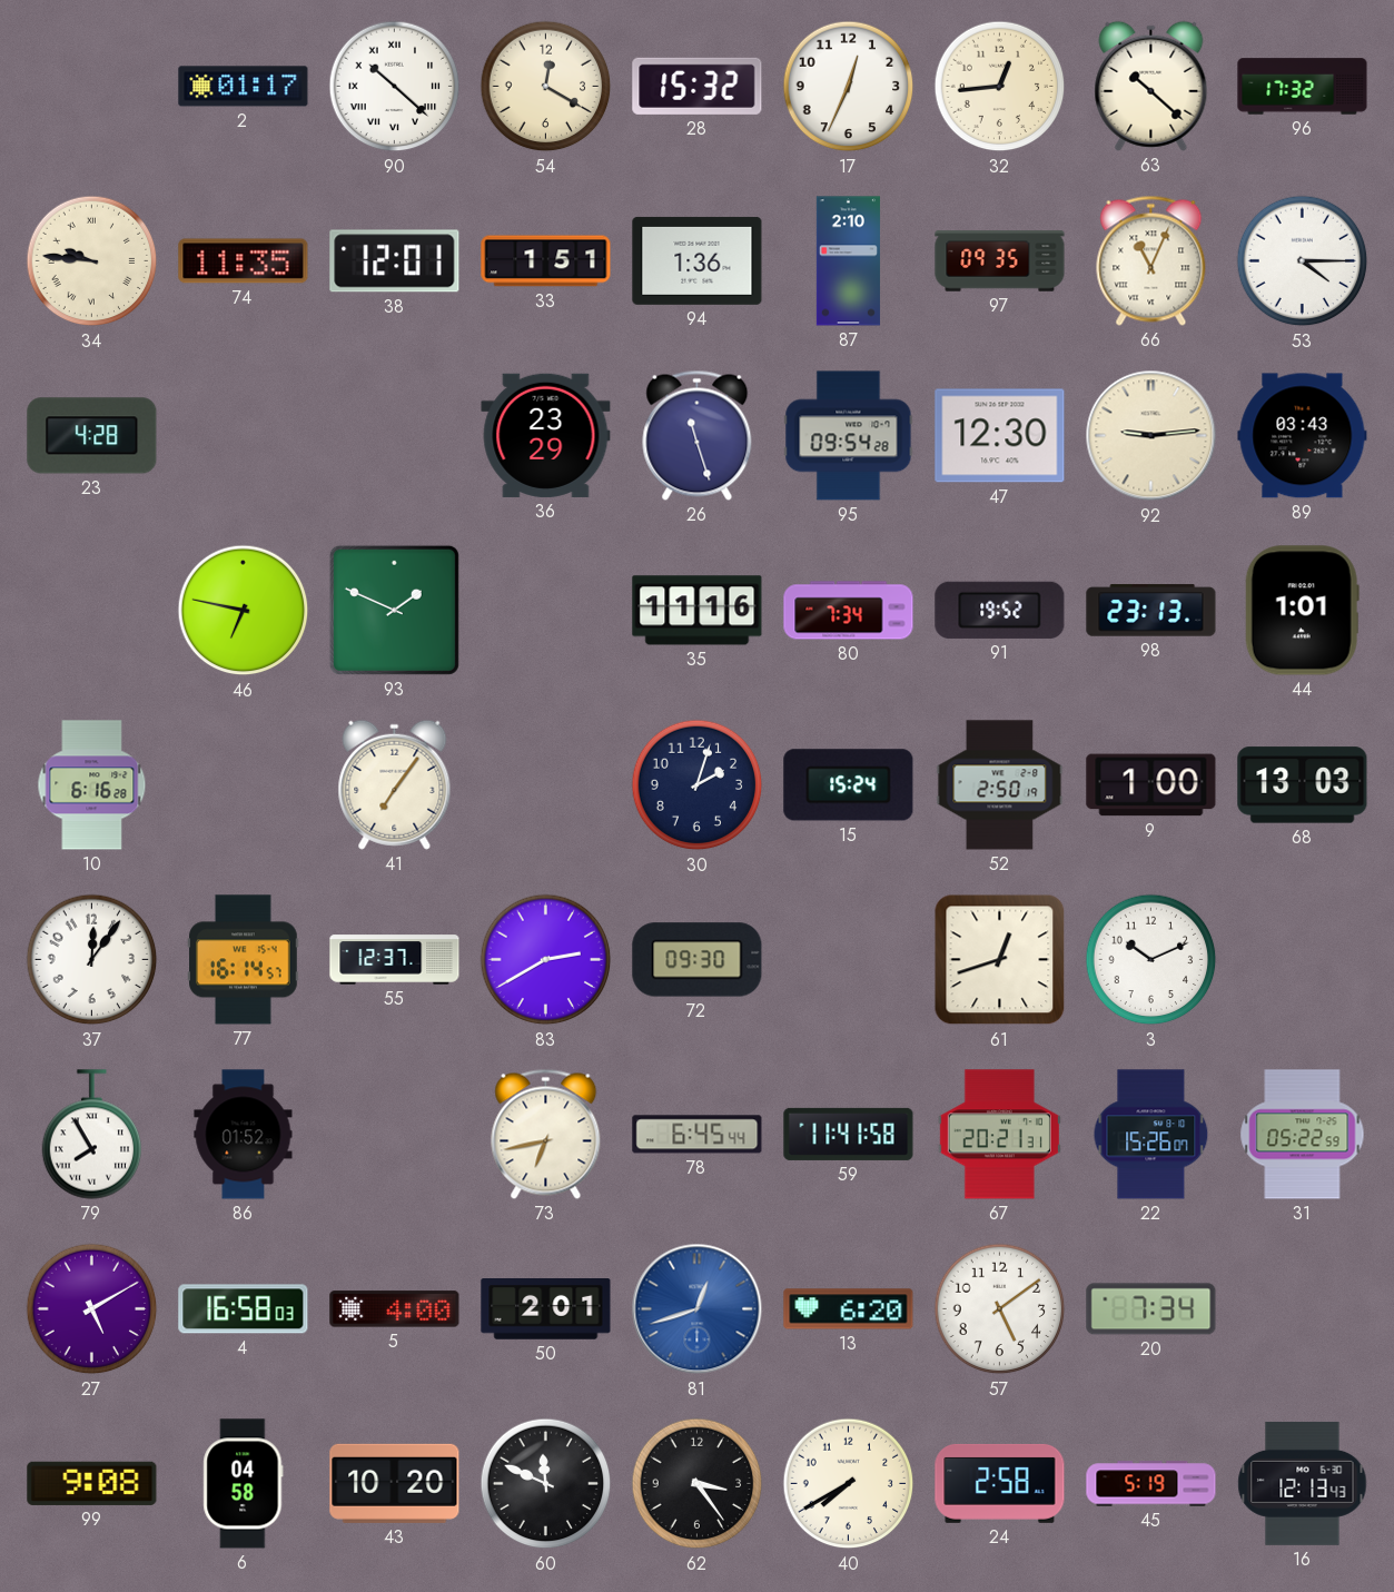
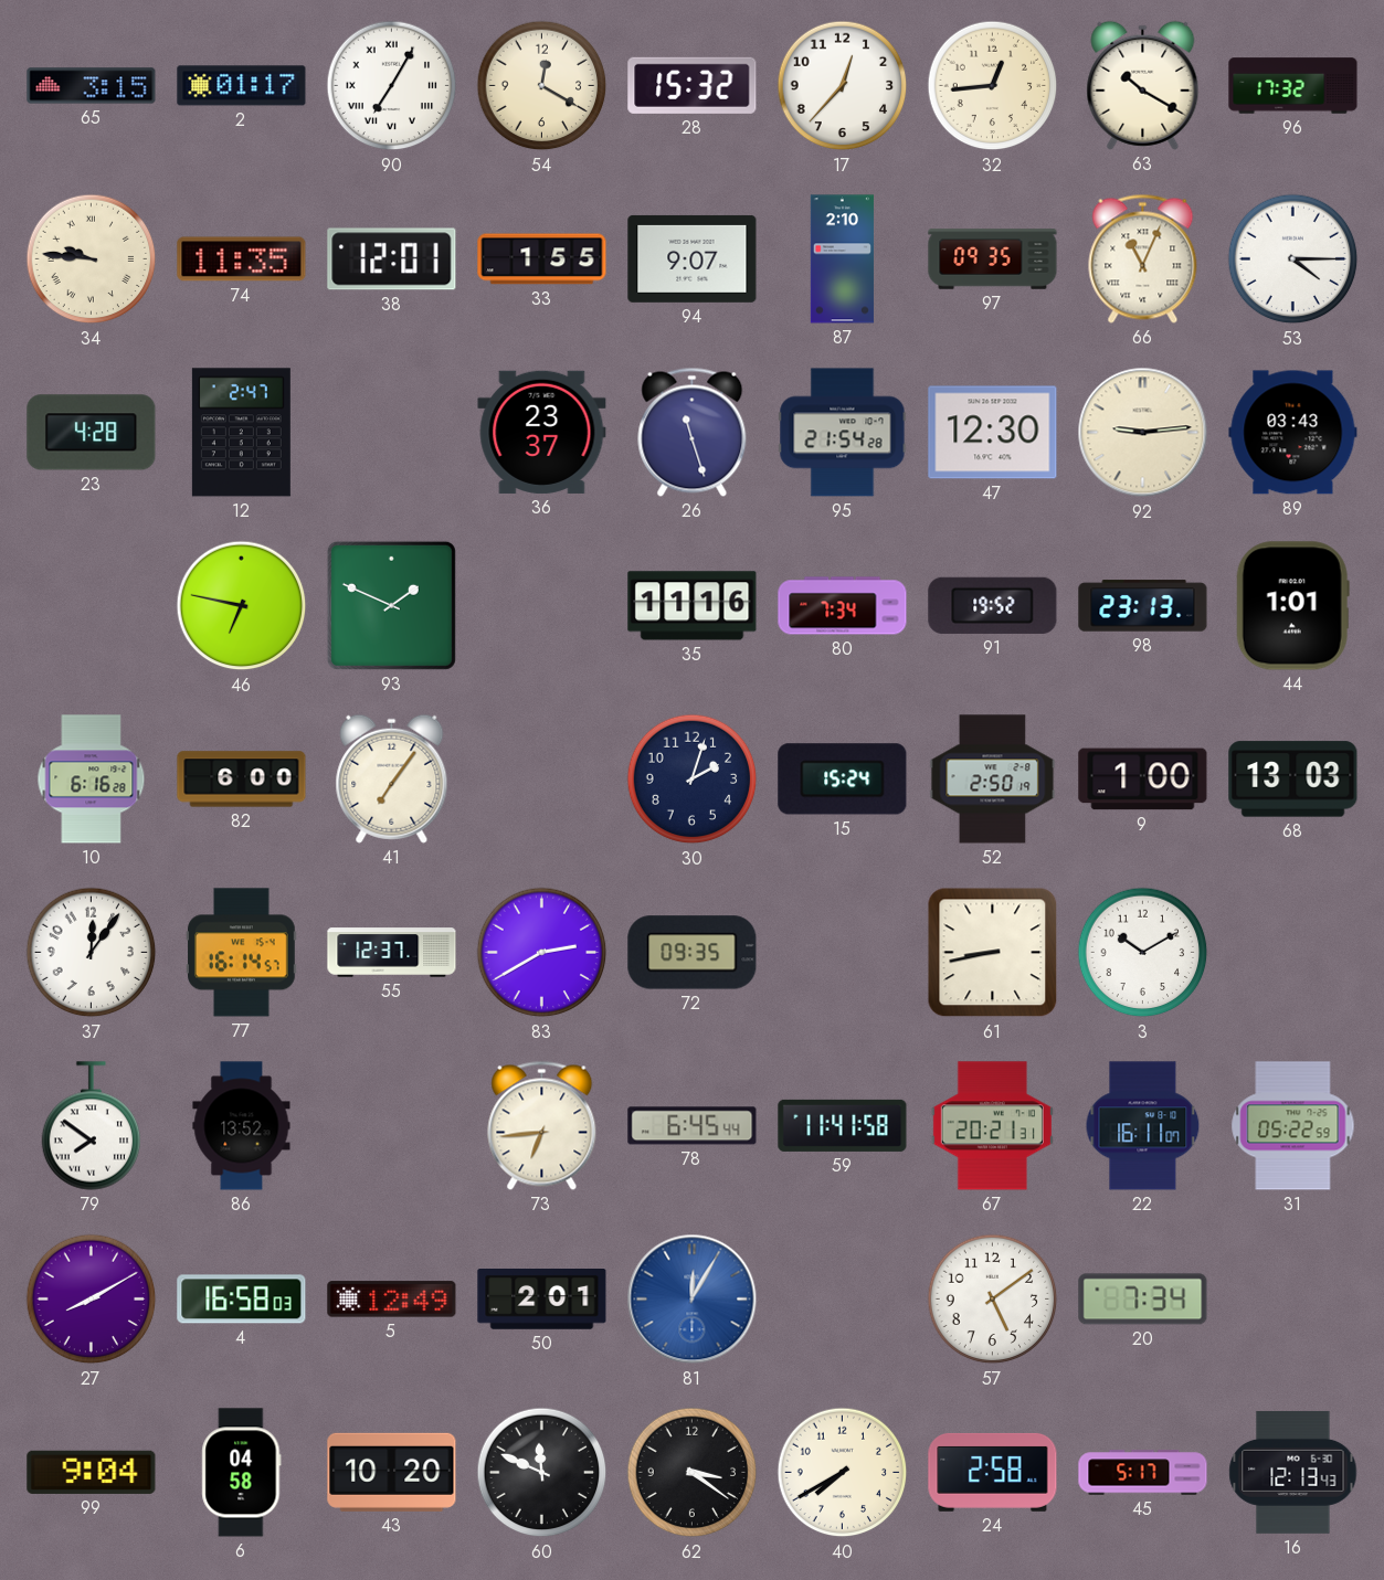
65: none -> 3:15 (92, 86)
90: 10:22 -> 7:05 (392, 86)
17: 12:34 -> 12:37 (843, 86)
63: 10:22 -> 10:20 (1143, 85)
33: 1:51 -> 1:55 (542, 259)
94: 1:36 -> 9:07 (693, 258)
12: none -> 2:47 (241, 433)
36: 23:29 -> 23:37 (542, 432)
95: 09:54 -> 21:54 (843, 433)
82: none -> 6:00 (242, 780)
72: 09:30 -> 09:35 (693, 953)
61: 12:42 -> 8:43 (993, 953)
3: 10:11 -> 10:10 (1143, 953)
79: 7:55 -> 7:51 (92, 1126)
86: 01:52 -> 13:52 (242, 1126)
73: 6:43 -> 6:44 (542, 1125)
22: 15:26 -> 16:11 (1143, 1126)
27: 5:10 -> 8:10 (92, 1300)
5: 4:00 -> 12:49 (392, 1300)
81: 12:42 -> 12:05 (693, 1300)
13: 6:20 -> none (849, 1309)
99: 9:08 -> 9:04 (92, 1472)
62: 3:24 -> 3:21 (693, 1473)
45: 5:19 -> 5:17 (1143, 1473)
